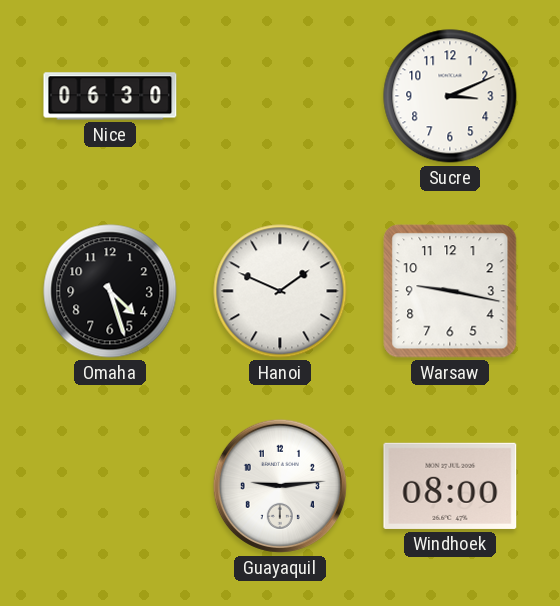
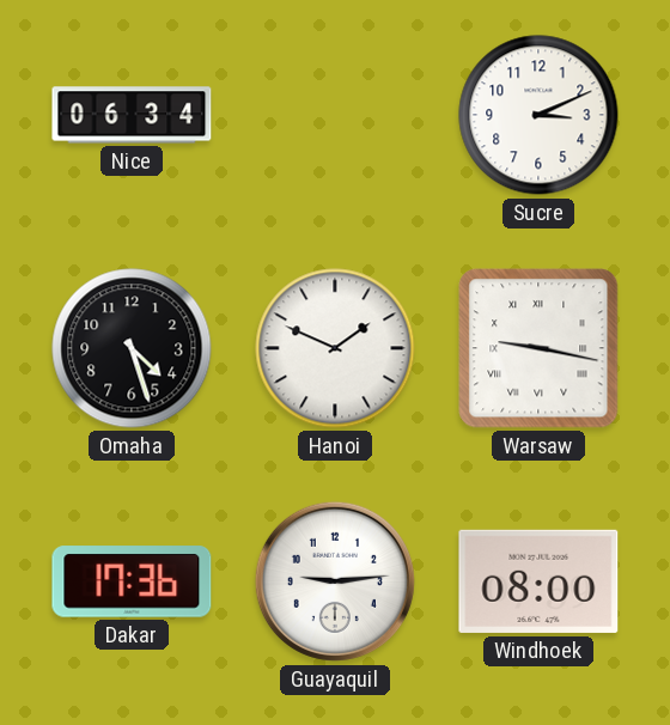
Nice: 06:30 -> 06:34 (132, 115)
Warsaw numerals: Arabic -> Roman (538, 348)
Dakar: none -> 17:36 (132, 581)
